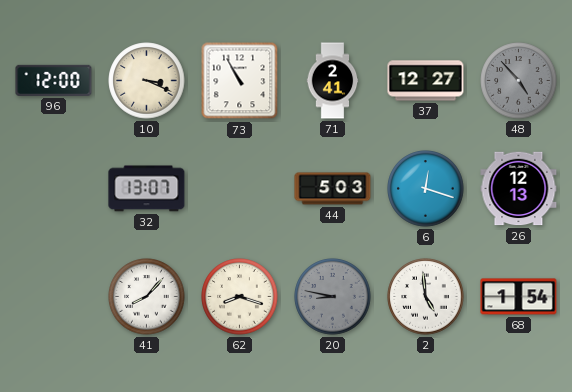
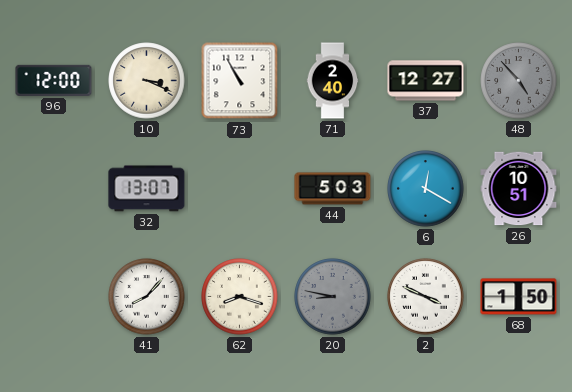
71: 2:41 -> 2:40 (333, 81)
6: 12:18 -> 12:20 (426, 189)
26: 12:13 -> 10:51 (519, 189)
2: 4:59 -> 3:49 (426, 297)
68: 1:54 -> 1:50 (519, 297)
